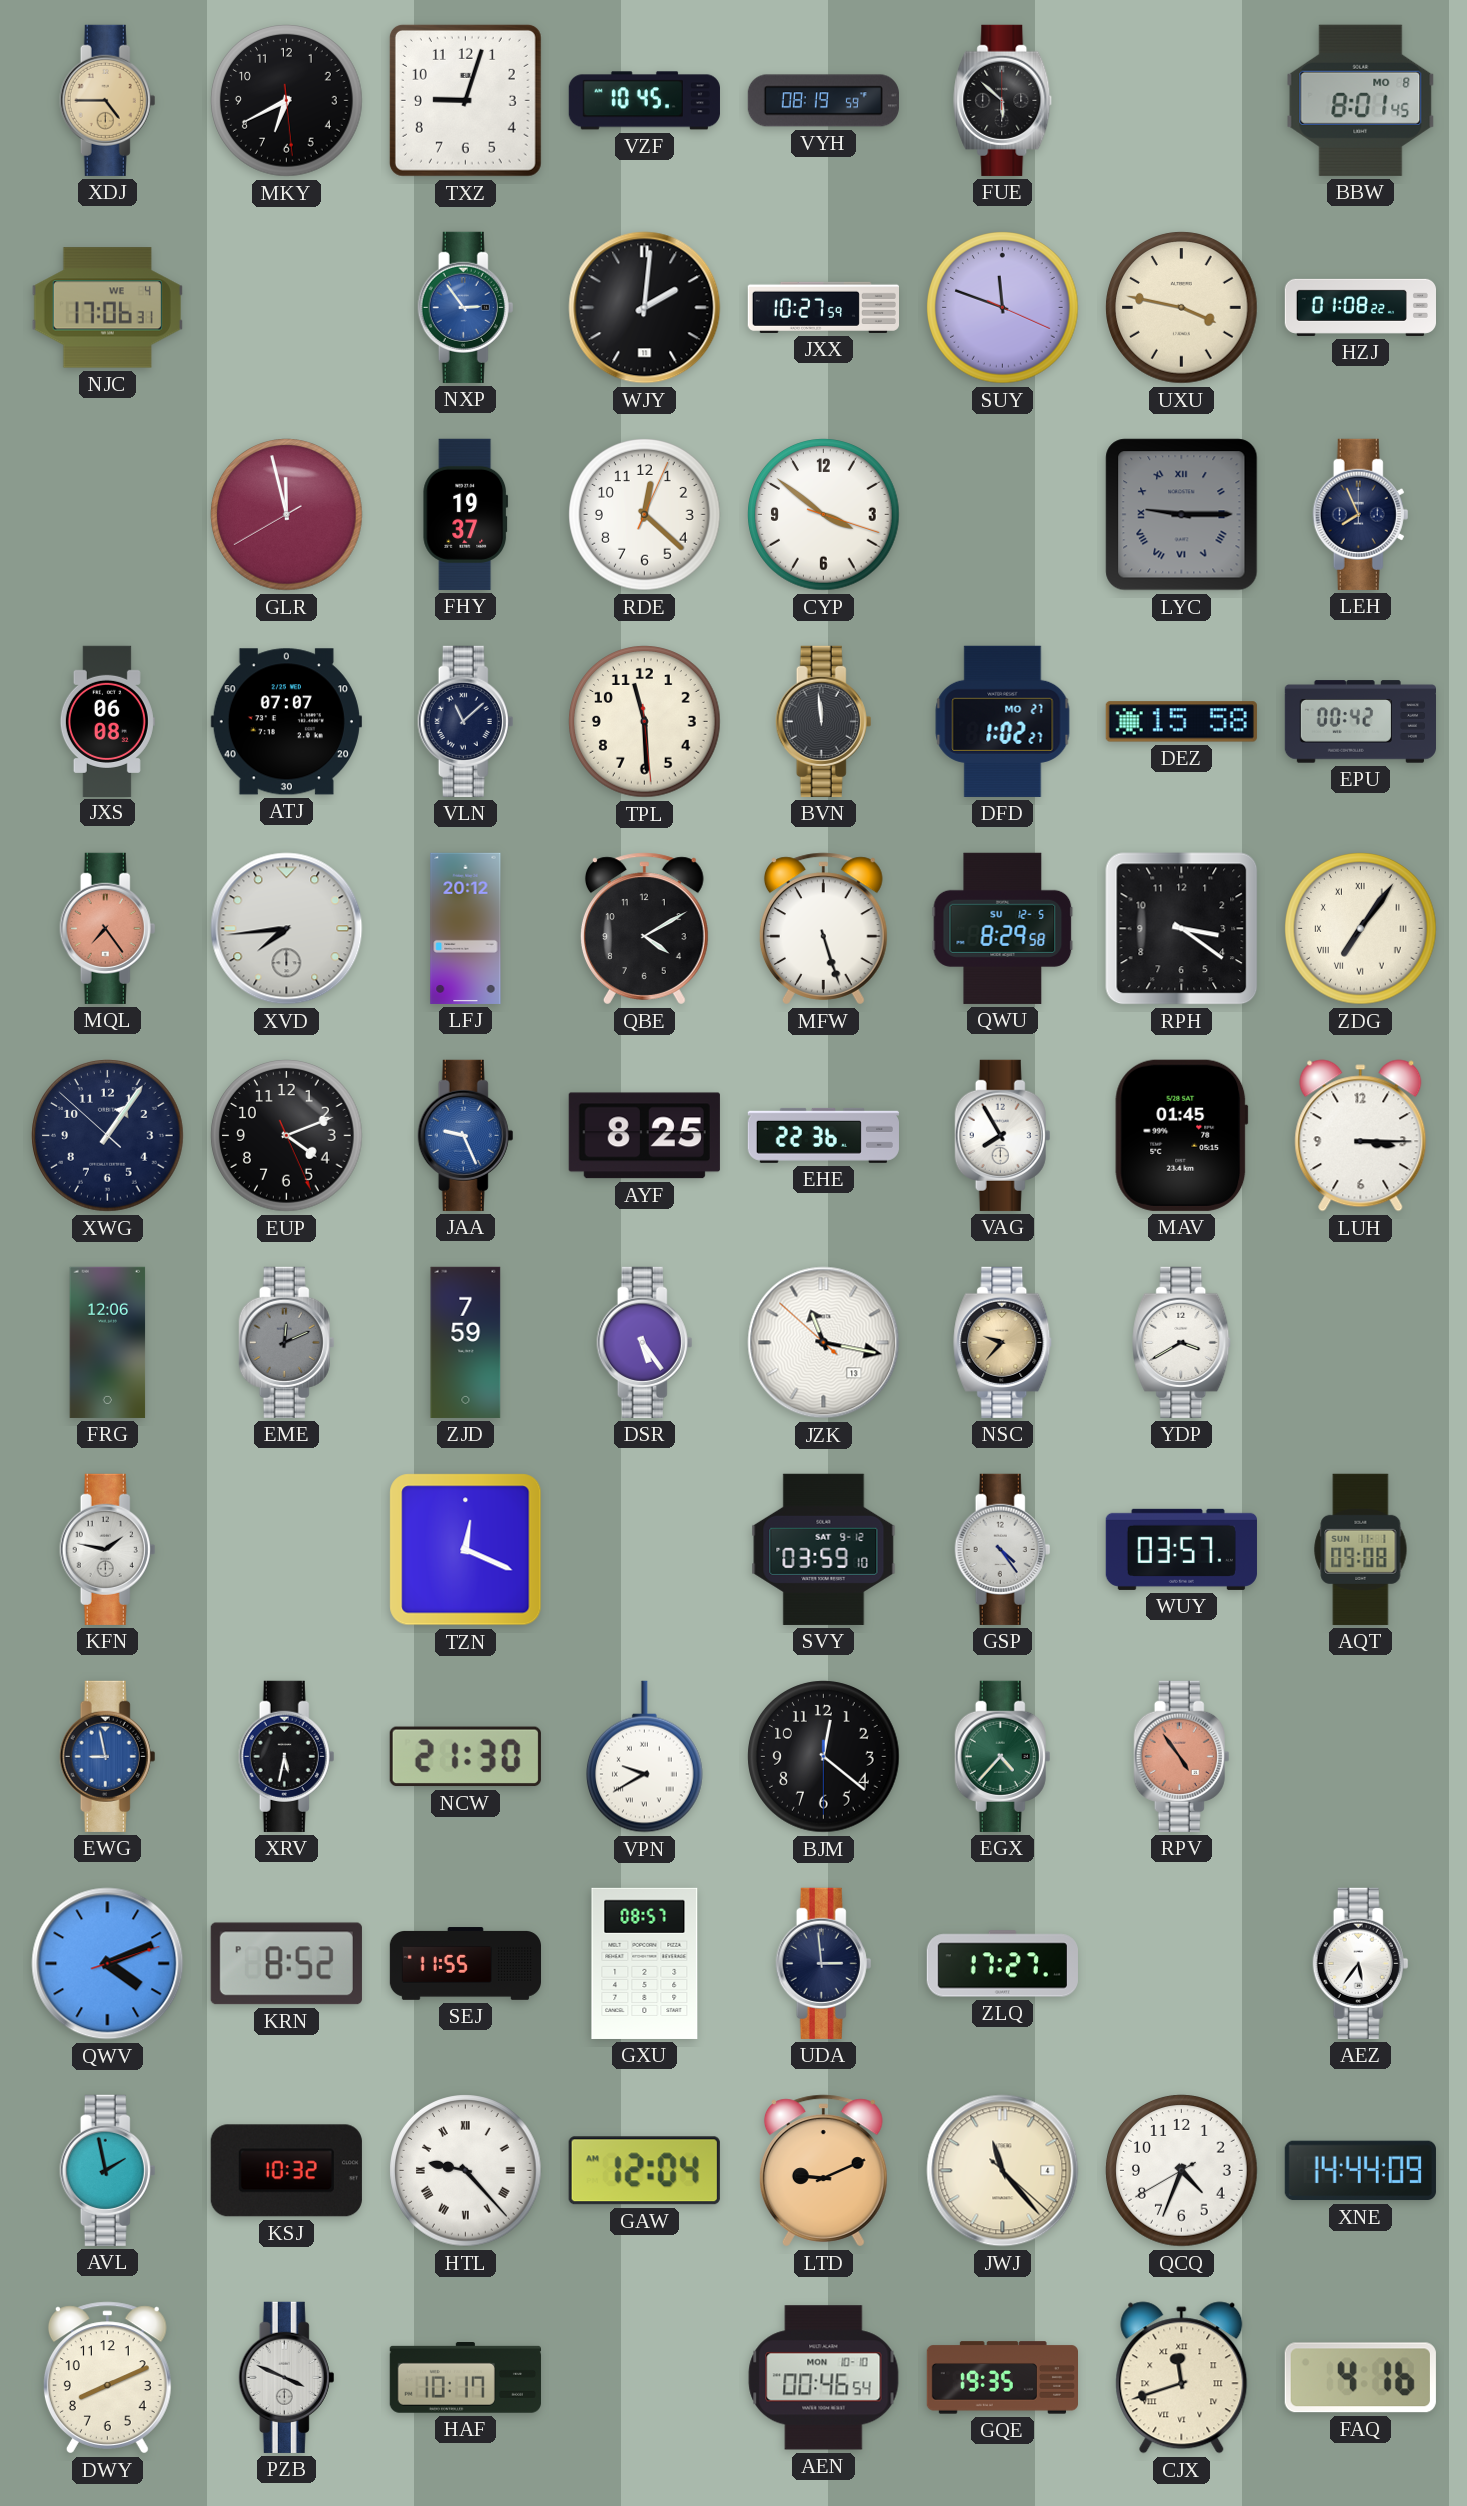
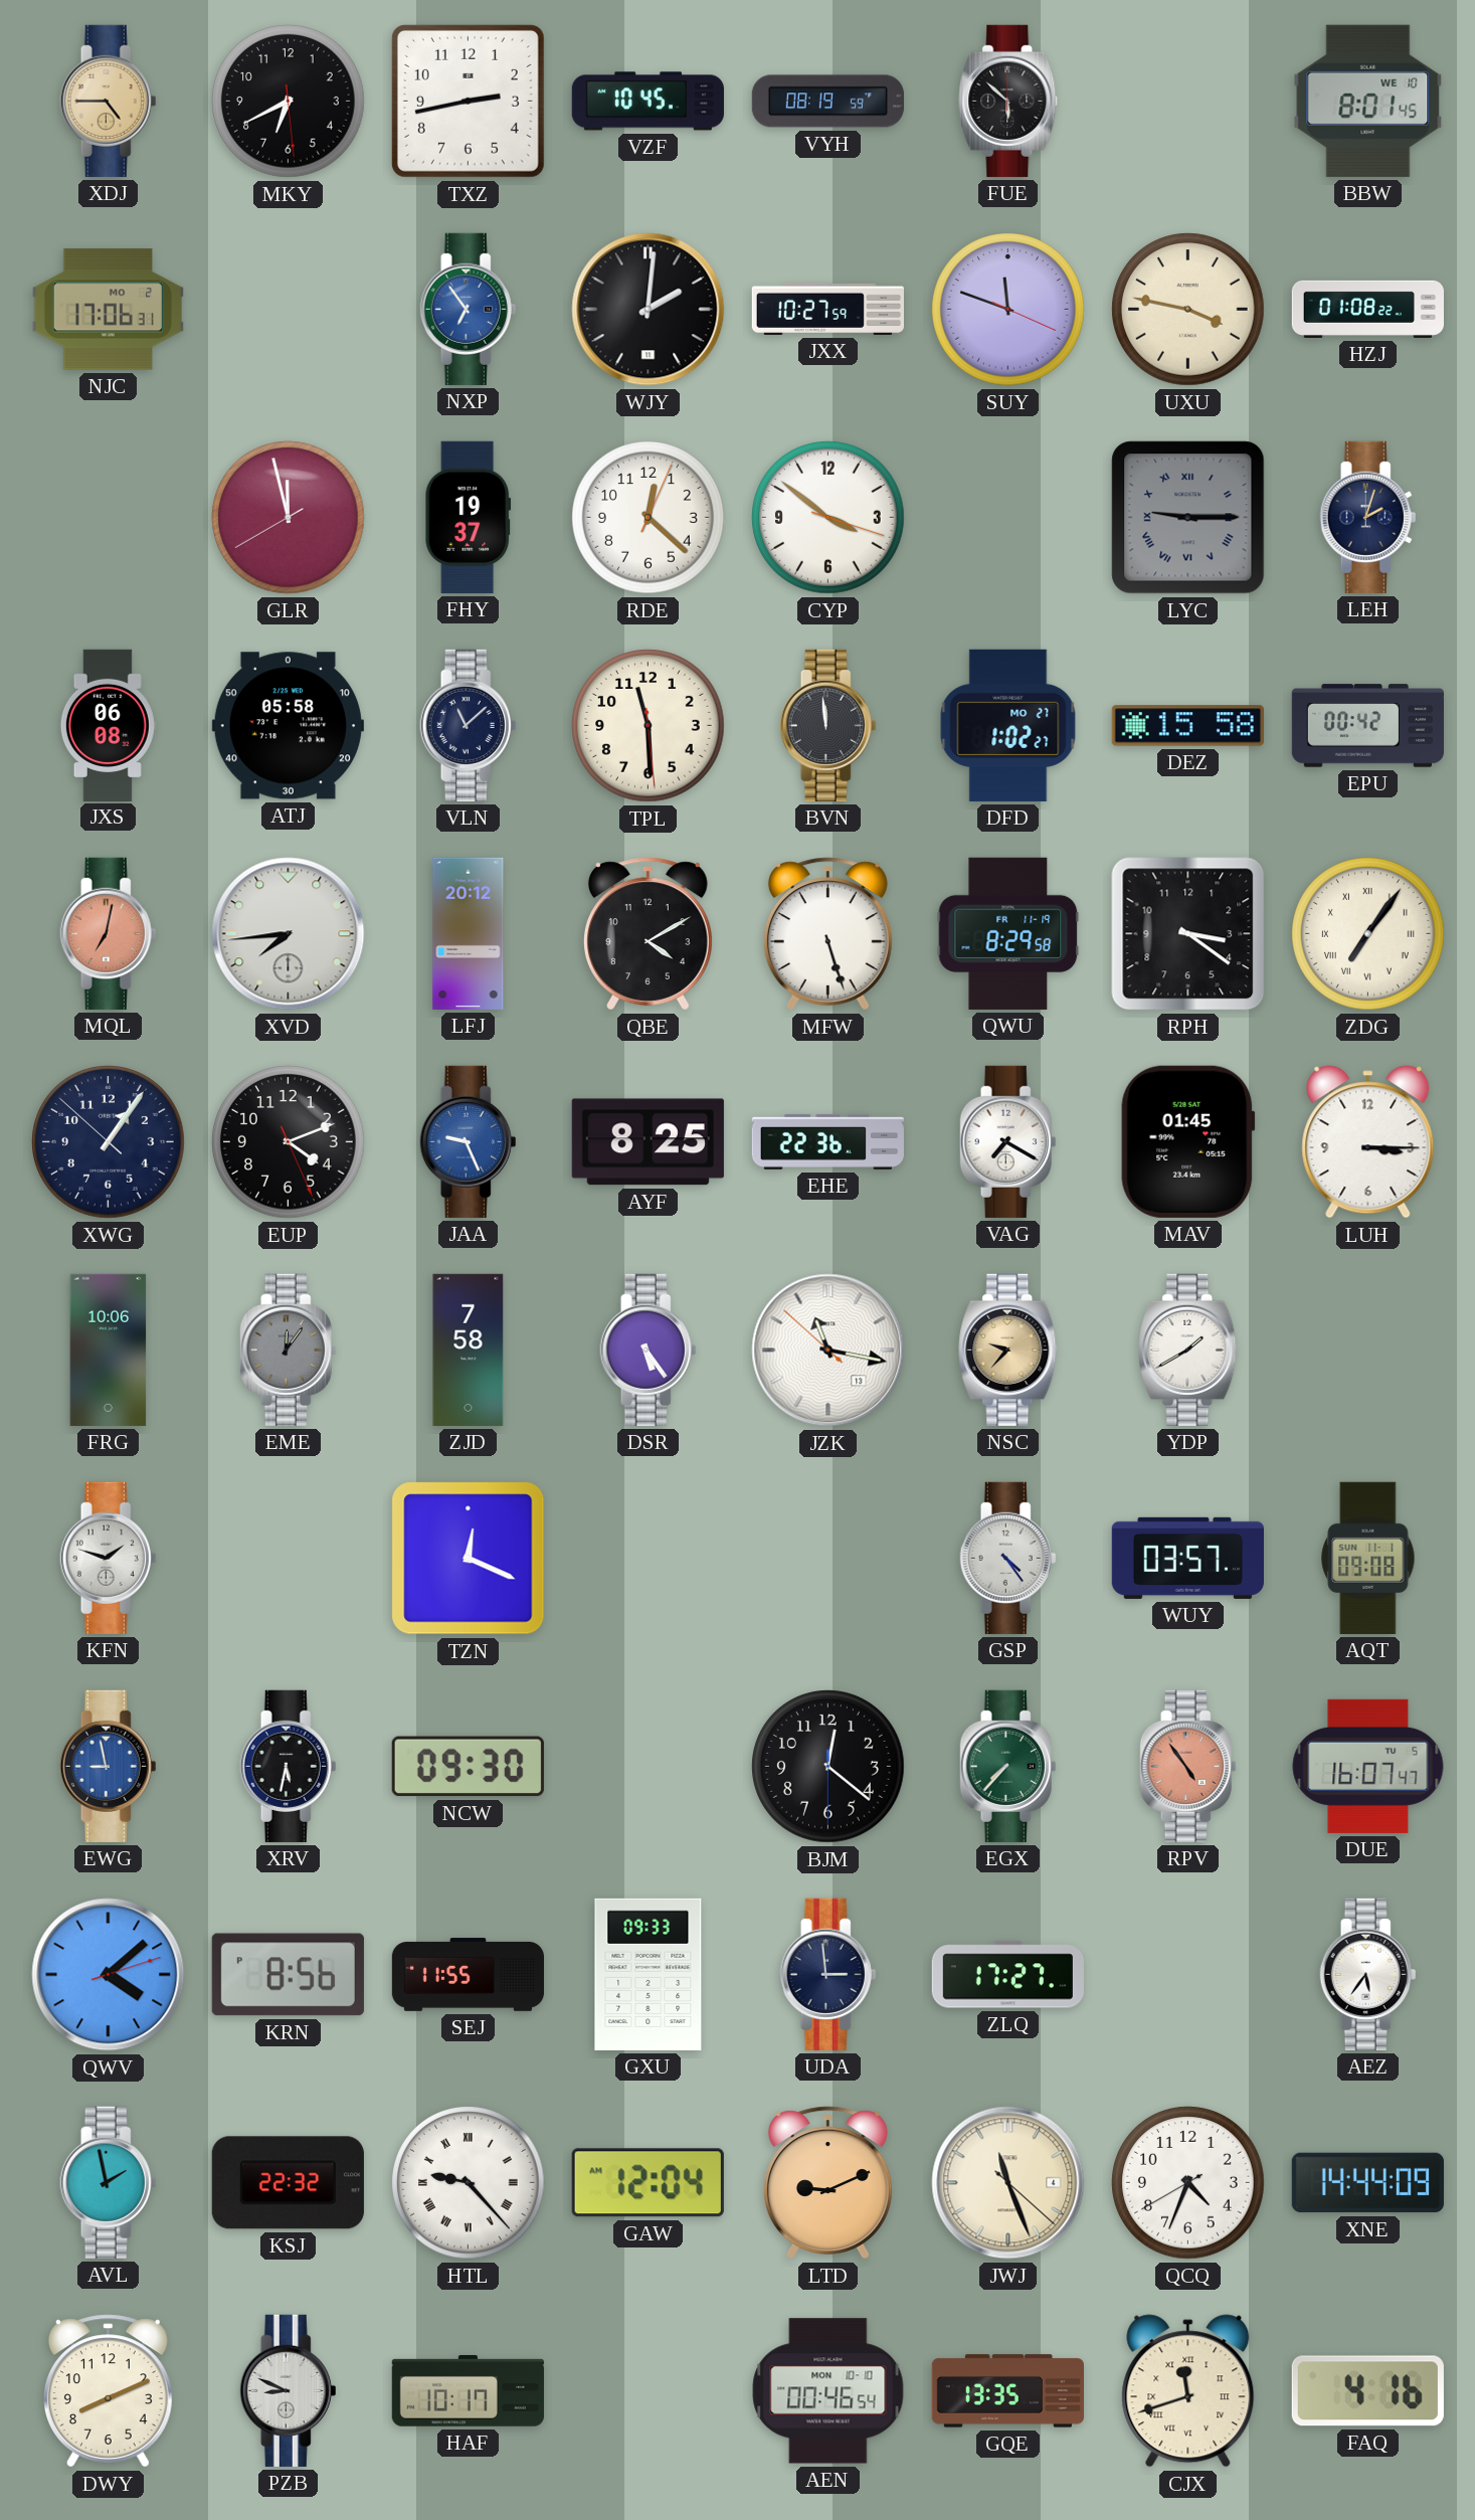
TXZ: 9:03 -> 2:43 (468, 101)
BBW date: MO 8 -> WE 10 (1368, 101)
NJC date: WE 4 -> MO 2 (108, 310)
NXP: 2:54 -> 6:54 (469, 309)
LEH: 7:56 -> 2:03 (1368, 517)
ATJ: 07:07 -> 05:58 (288, 726)
MQL: 7:24 -> 7:02 (109, 933)
QWU date: SU 12-5 -> FR 11-19 (1008, 933)
VAG: 7:55 -> 7:20 (1008, 1141)
FRG: 12:06 -> 10:06 (109, 1349)
EME: 12:11 -> 12:06 (289, 1349)
ZJD: 7:59 -> 7:58 (469, 1349)
YDP: 3:40 -> 1:40 (1188, 1349)
KFN: 1:47 -> 1:48 (109, 1558)
SVY: 03:59 -> none (824, 1549)
NCW: 21:30 -> 09:30 (468, 1767)
VPN: 9:40 -> none (645, 1757)
EGX: 4:37 -> 7:37 (1008, 1766)
DUE: none -> 16:07 (1368, 1766)
QWV: 4:11 -> 4:08 (109, 1975)
KRN: 8:52 -> 8:56 (288, 1975)
GXU: 08:57 -> 09:33 (649, 1974)
KSJ: 10:32 -> 22:32 (288, 2183)
JWJ: 11:23 -> 11:26 (1008, 2183)
PZB: 3:49 -> 8:49 (289, 2390)
GQE: 19:35 -> 13:35 (1007, 2391)
